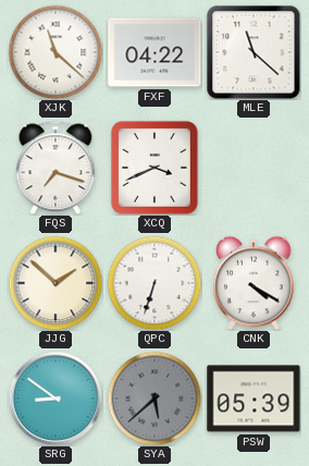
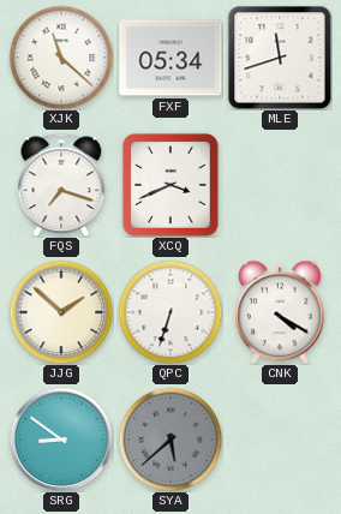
FXF: 04:22 -> 05:34 (170, 58)
MLE: 11:22 -> 11:42 (280, 58)
PSW: 05:39 -> none (254, 398)
